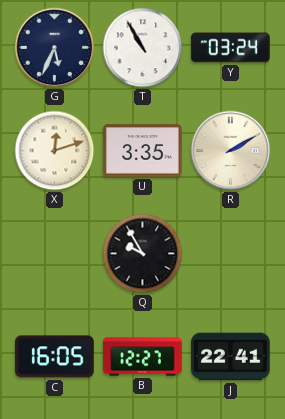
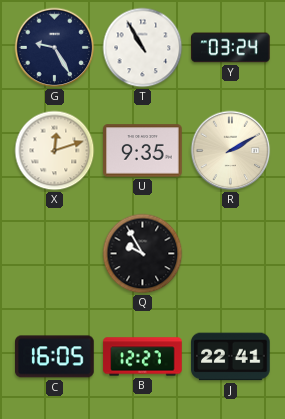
G: 5:34 -> 9:25 (55, 48)
U: 3:35 -> 9:35 (143, 151)
